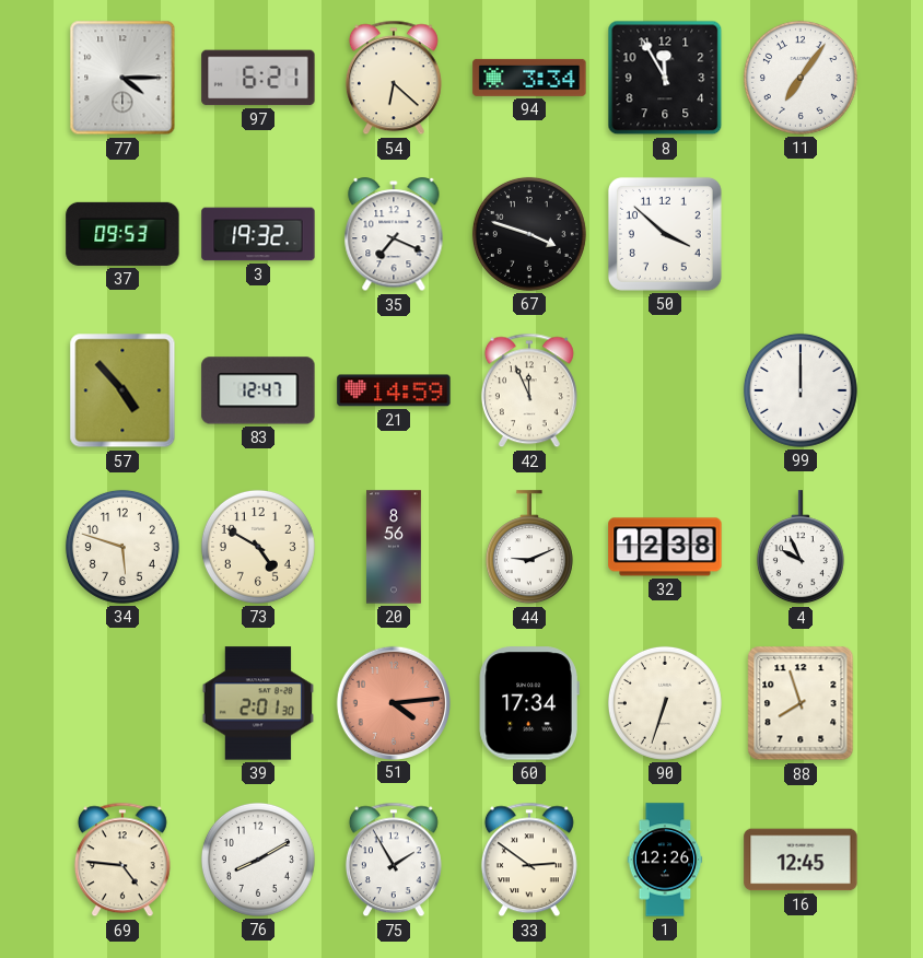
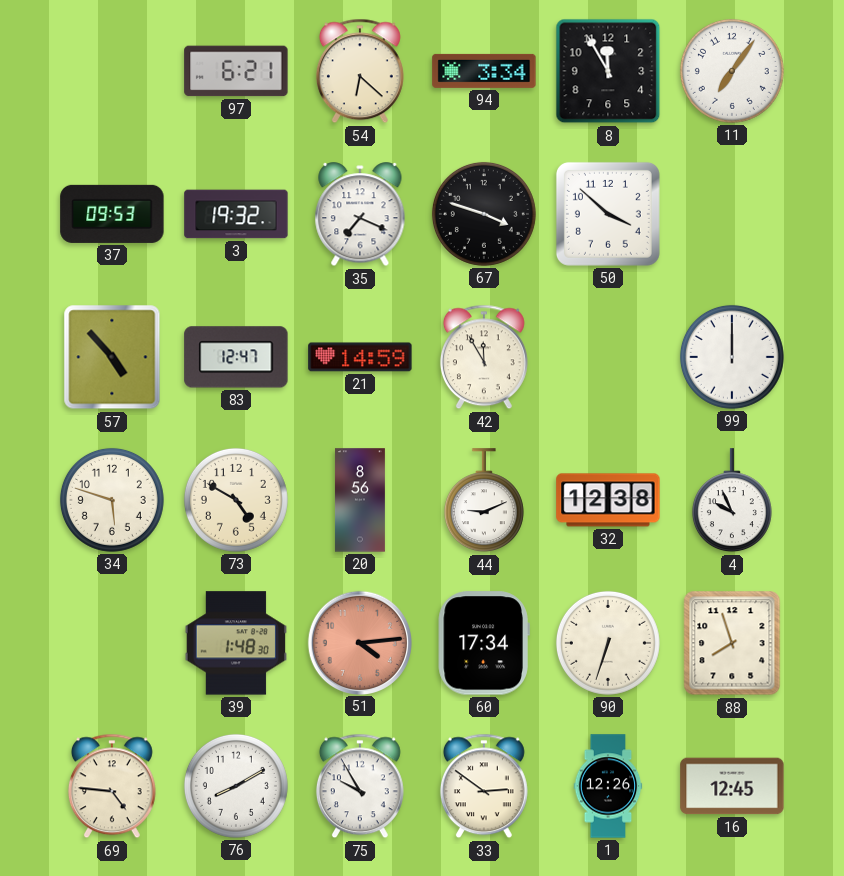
77: 4:15 -> none (122, 78)
42: 11:56 -> 11:55 (484, 357)
39: 2:01 -> 1:48 (235, 643)
75: 1:55 -> 9:55 (360, 786)
